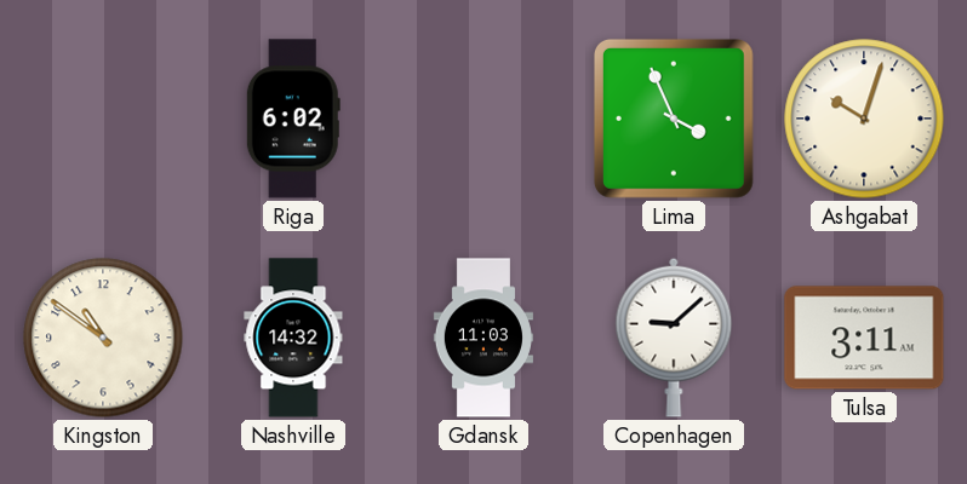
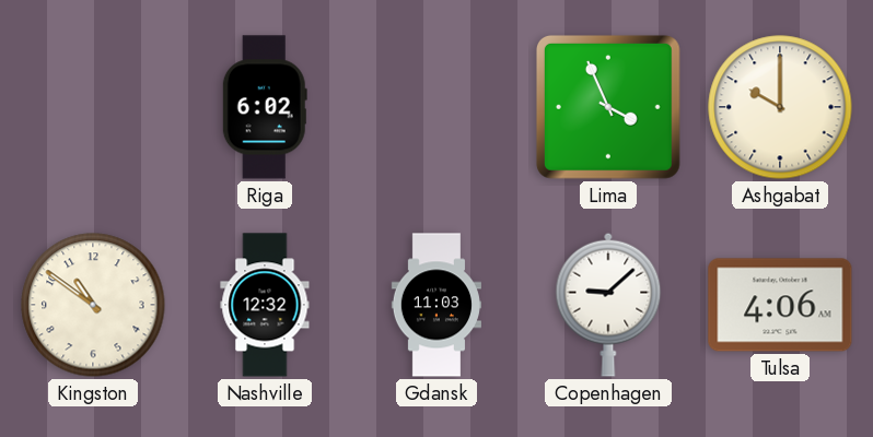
Ashgabat: 10:03 -> 10:00 (780, 107)
Nashville: 14:32 -> 12:32 (265, 305)
Tulsa: 3:11 -> 4:06 (780, 305)
